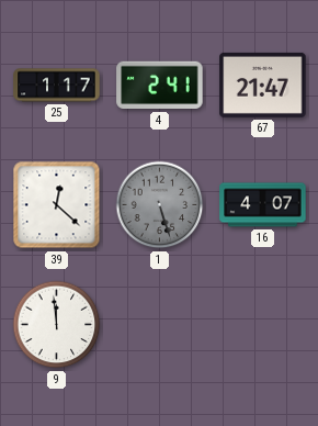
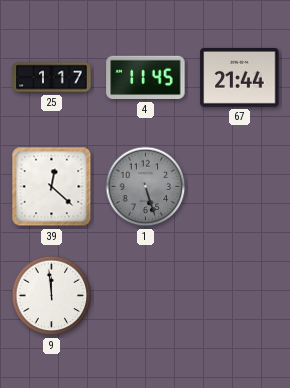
4: 2:41 -> 11:45 (146, 78)
67: 21:47 -> 21:44 (240, 77)
16: 4:07 -> none (263, 205)
